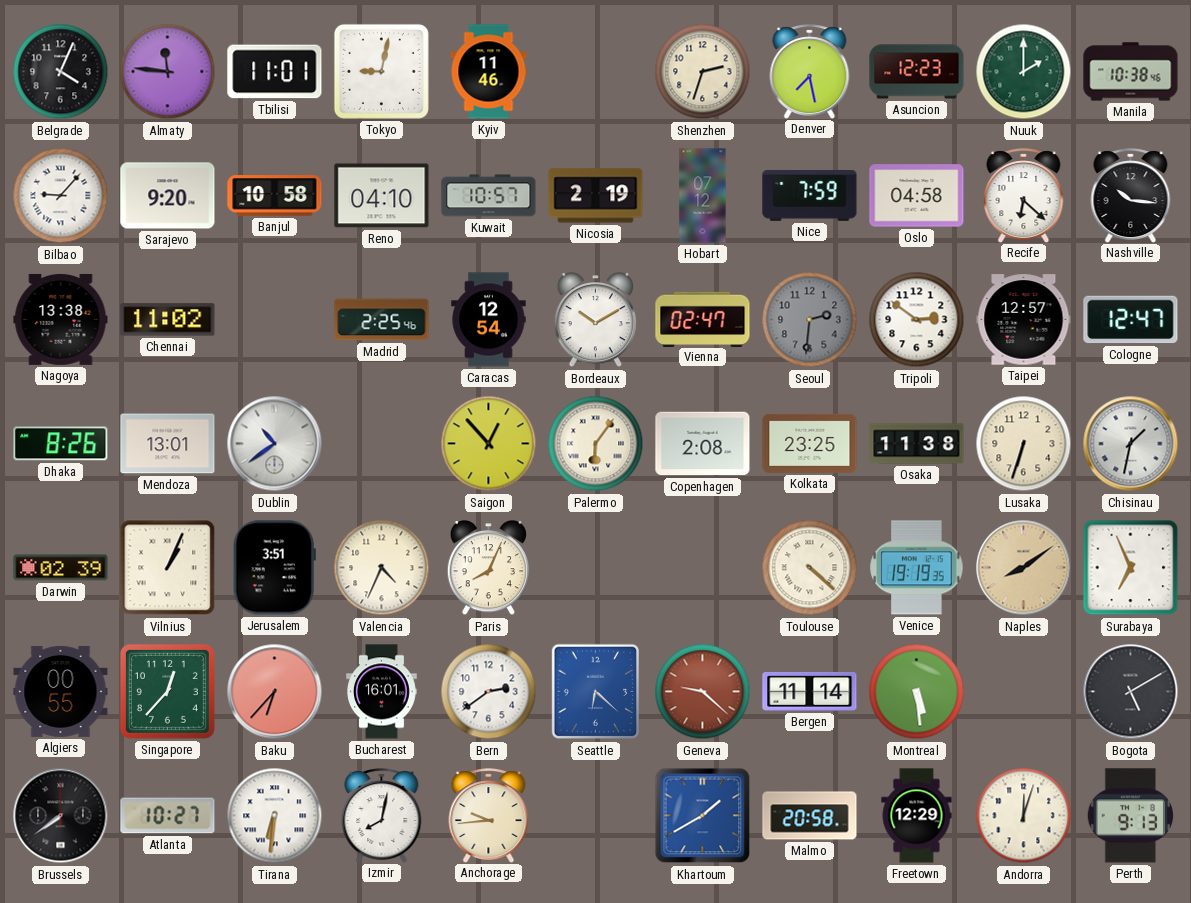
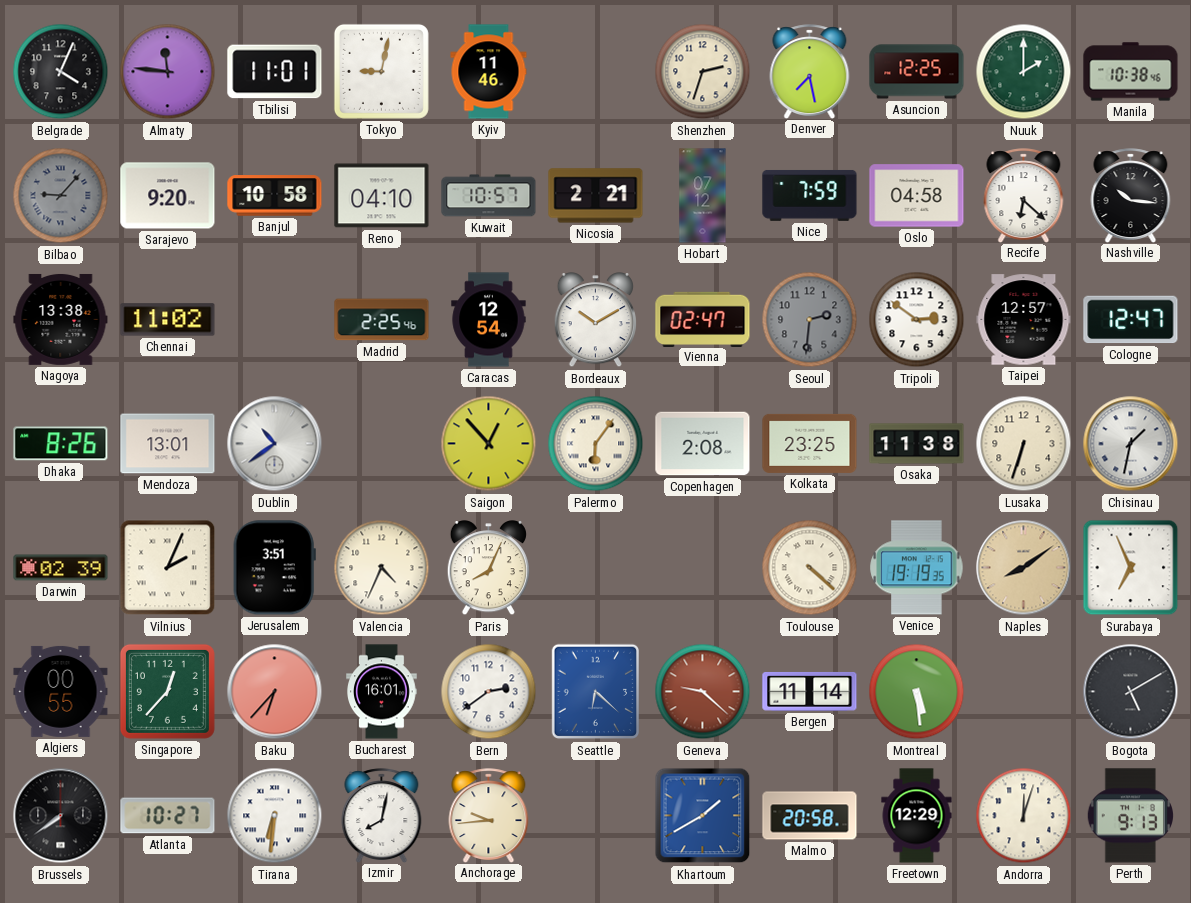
Asuncion: 12:23 -> 12:25 (917, 72)
Bilbao dial: white -> grey (61, 196)
Nicosia: 2:19 -> 2:21 (596, 196)
Vilnius: 1:04 -> 2:04 (168, 568)
